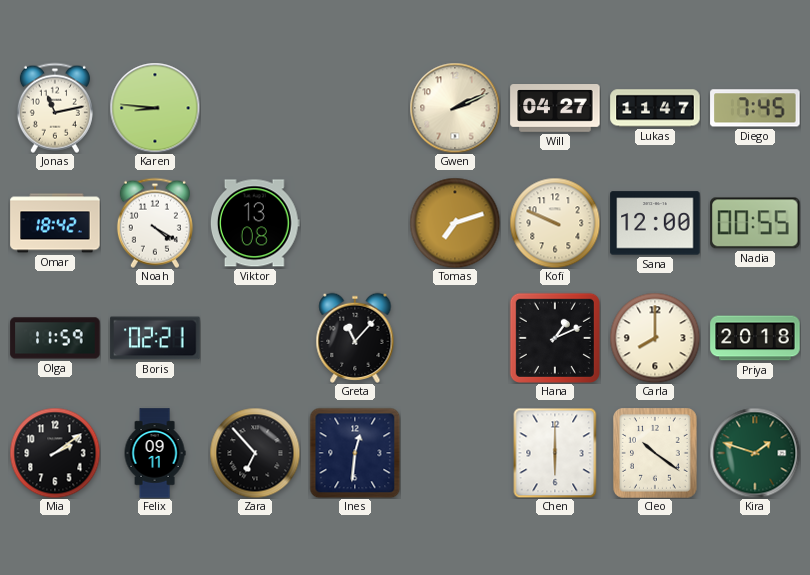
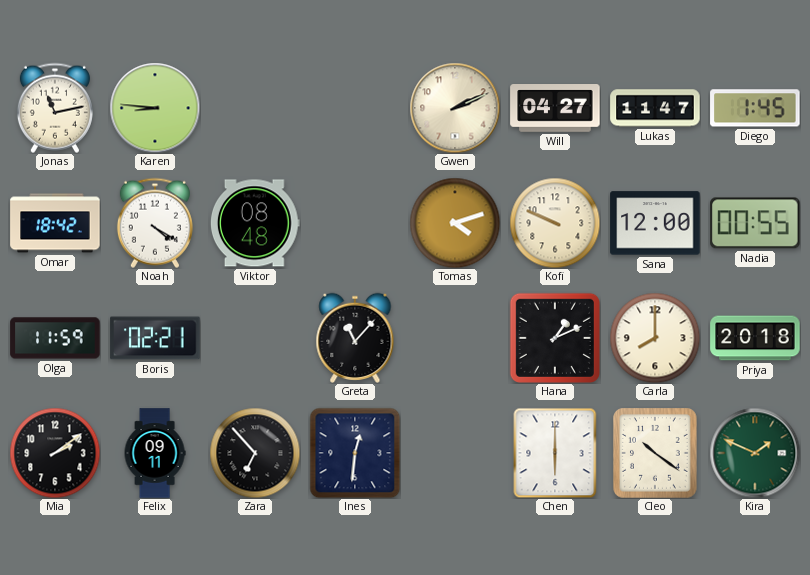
Diego: 7:45 -> 1:45 (755, 108)
Viktor: 13:08 -> 08:48 (255, 223)
Tomas: 7:12 -> 4:12 (455, 223)
Kira: 1:48 -> 1:49 (755, 453)
